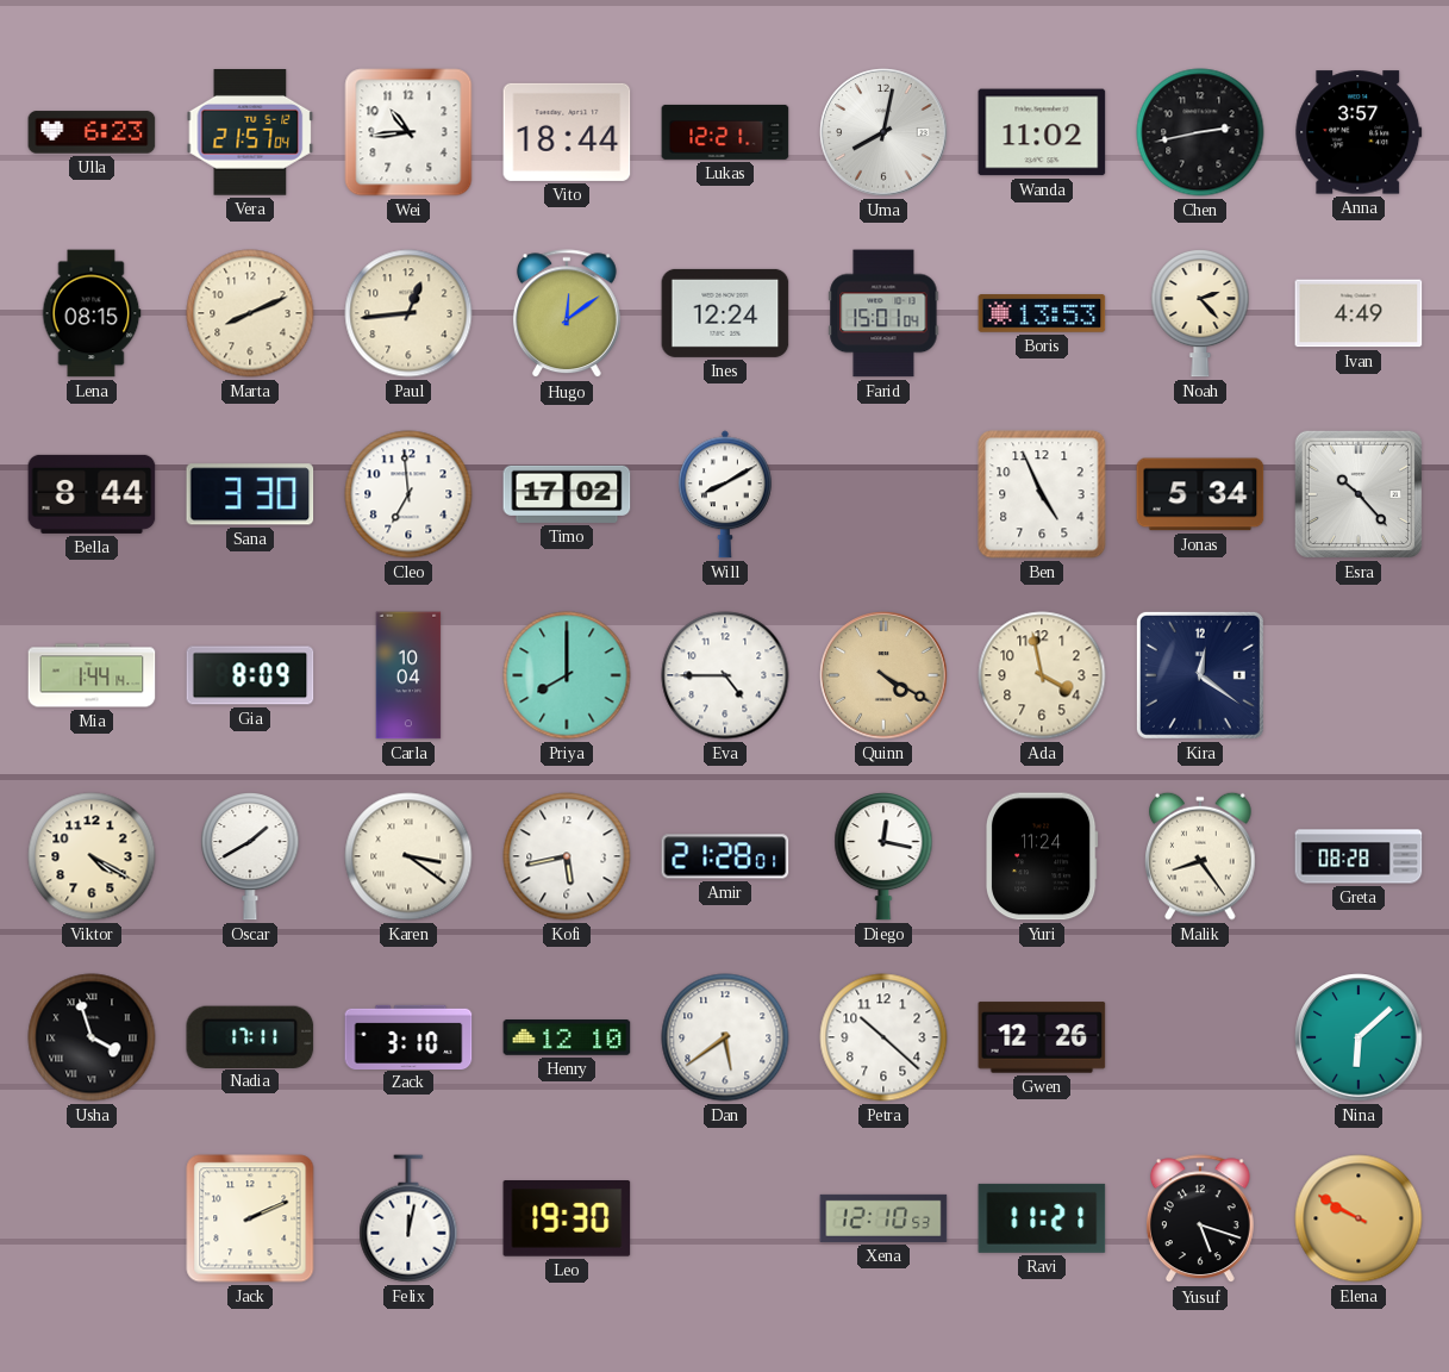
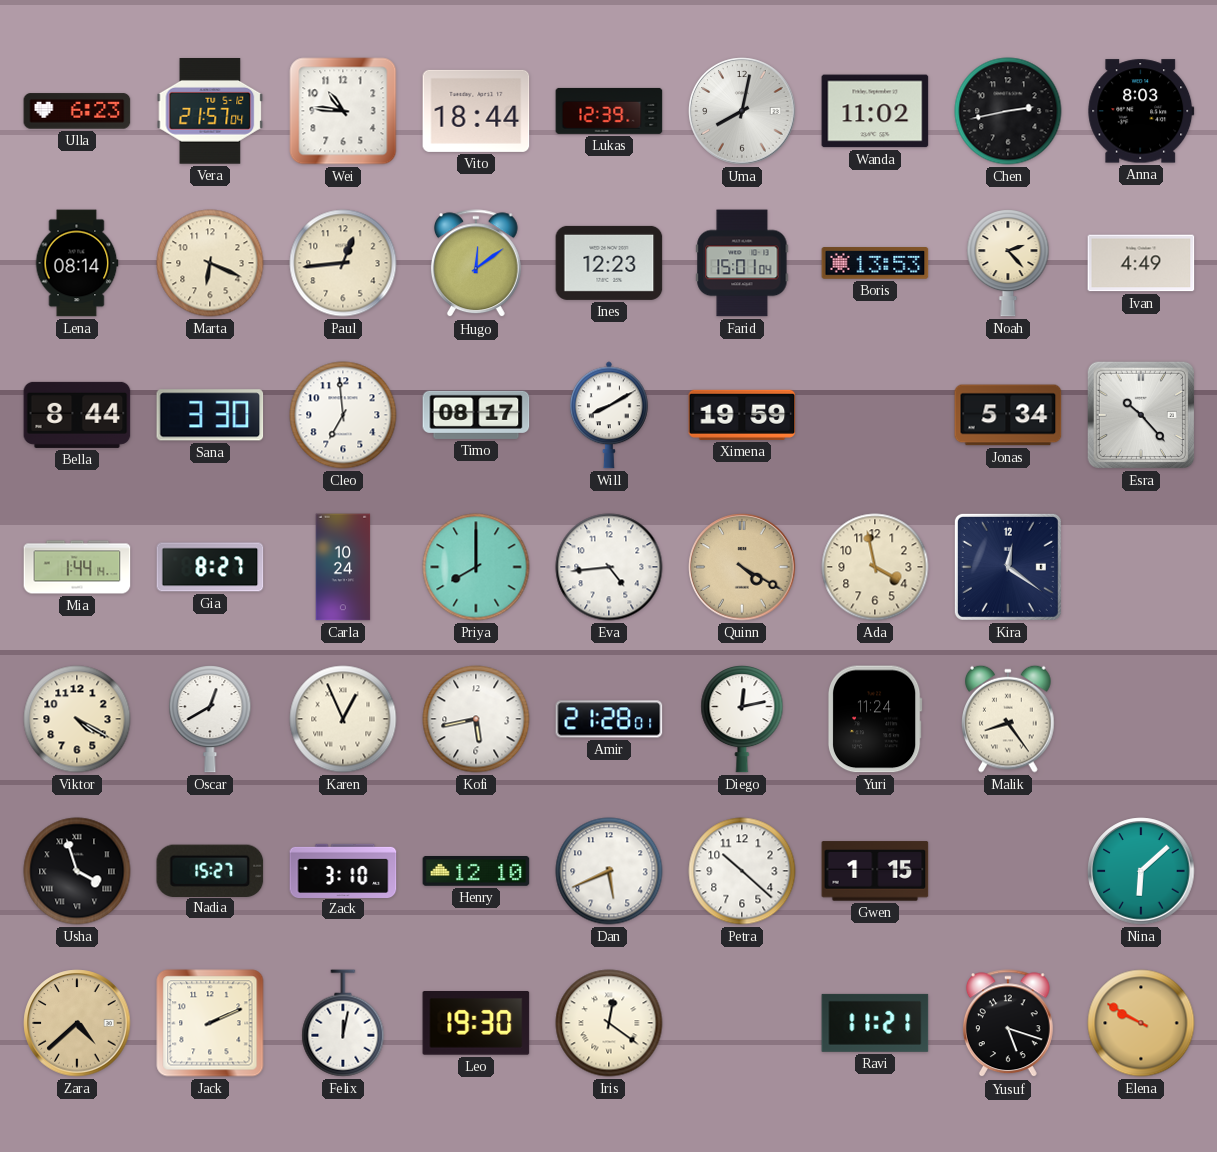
Wei: 10:44 -> 10:46 (343, 111)
Lukas: 12:21 -> 12:39 (609, 111)
Anna: 3:57 -> 8:03 (1141, 111)
Lena: 08:15 -> 08:14 (77, 263)
Marta: 8:11 -> 6:19 (210, 263)
Ines: 12:24 -> 12:23 (609, 263)
Timo: 17:02 -> 08:17 (476, 415)
Ximena: none -> 19:59 (742, 415)
Ben: 4:56 -> none (1042, 494)
Gia: 8:09 -> 8:27 (210, 567)
Carla: 10:04 -> 10:24 (343, 567)
Eva: 4:45 -> 4:44 (609, 567)
Oscar: 1:40 -> 12:40 (210, 720)
Karen: 3:21 -> 12:56 (343, 719)
Diego: 12:17 -> 12:13 (742, 720)
Greta: 08:28 -> none (1359, 856)
Nadia: 17:11 -> 15:27 (210, 870)
Dan: 5:39 -> 5:41 (609, 871)
Gwen: 12:26 -> 1:15 (875, 871)
Zara: none -> 4:38 (77, 1023)
Iris: none -> 12:21 (609, 1023)
Xena: 12:10 -> none (883, 1218)
